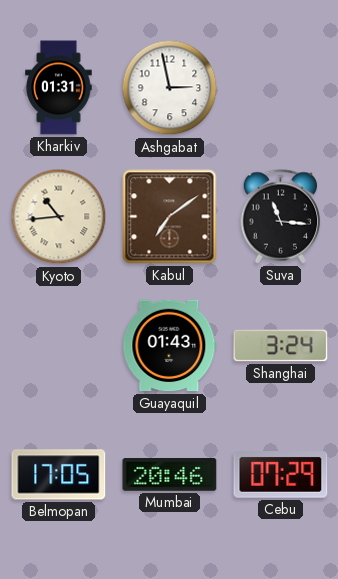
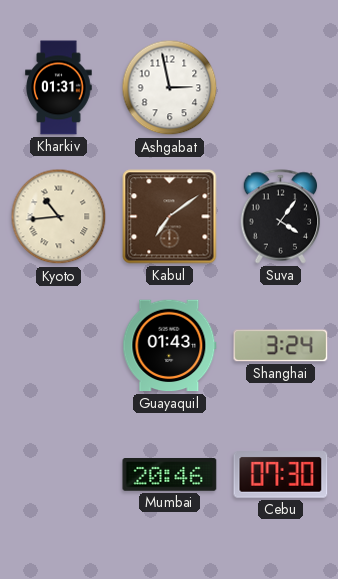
Suva: 11:16 -> 4:06 (281, 217)
Belmopan: 17:05 -> none (59, 475)
Cebu: 07:29 -> 07:30 (281, 475)
